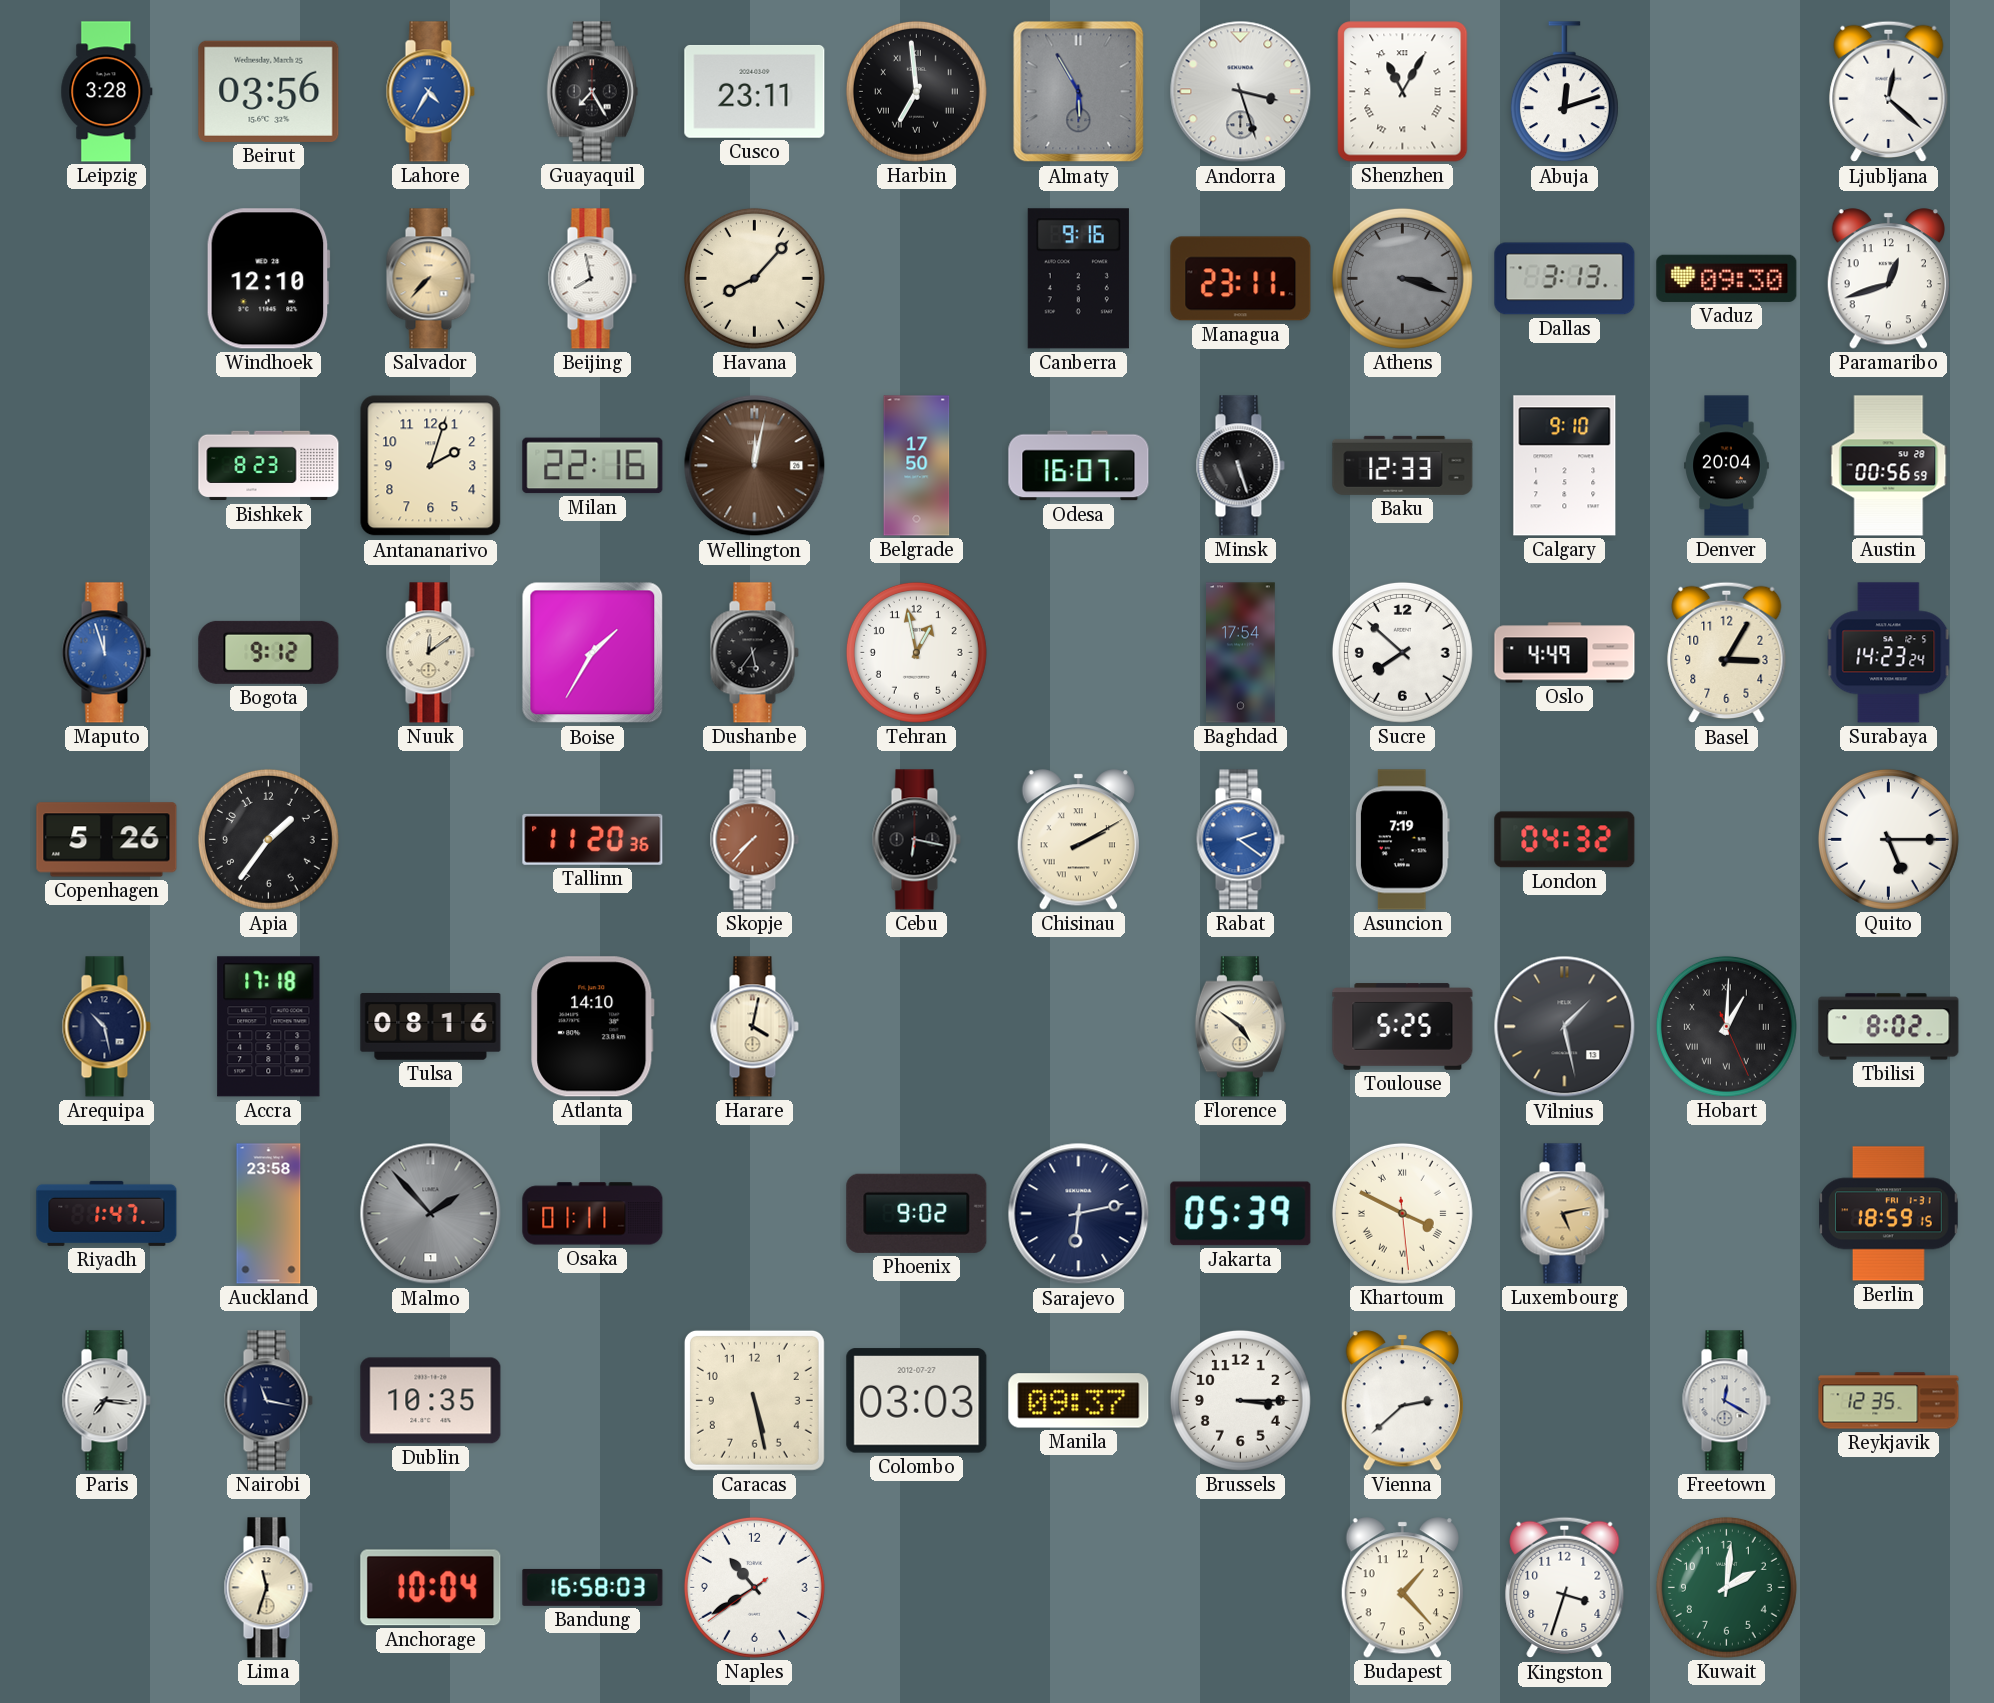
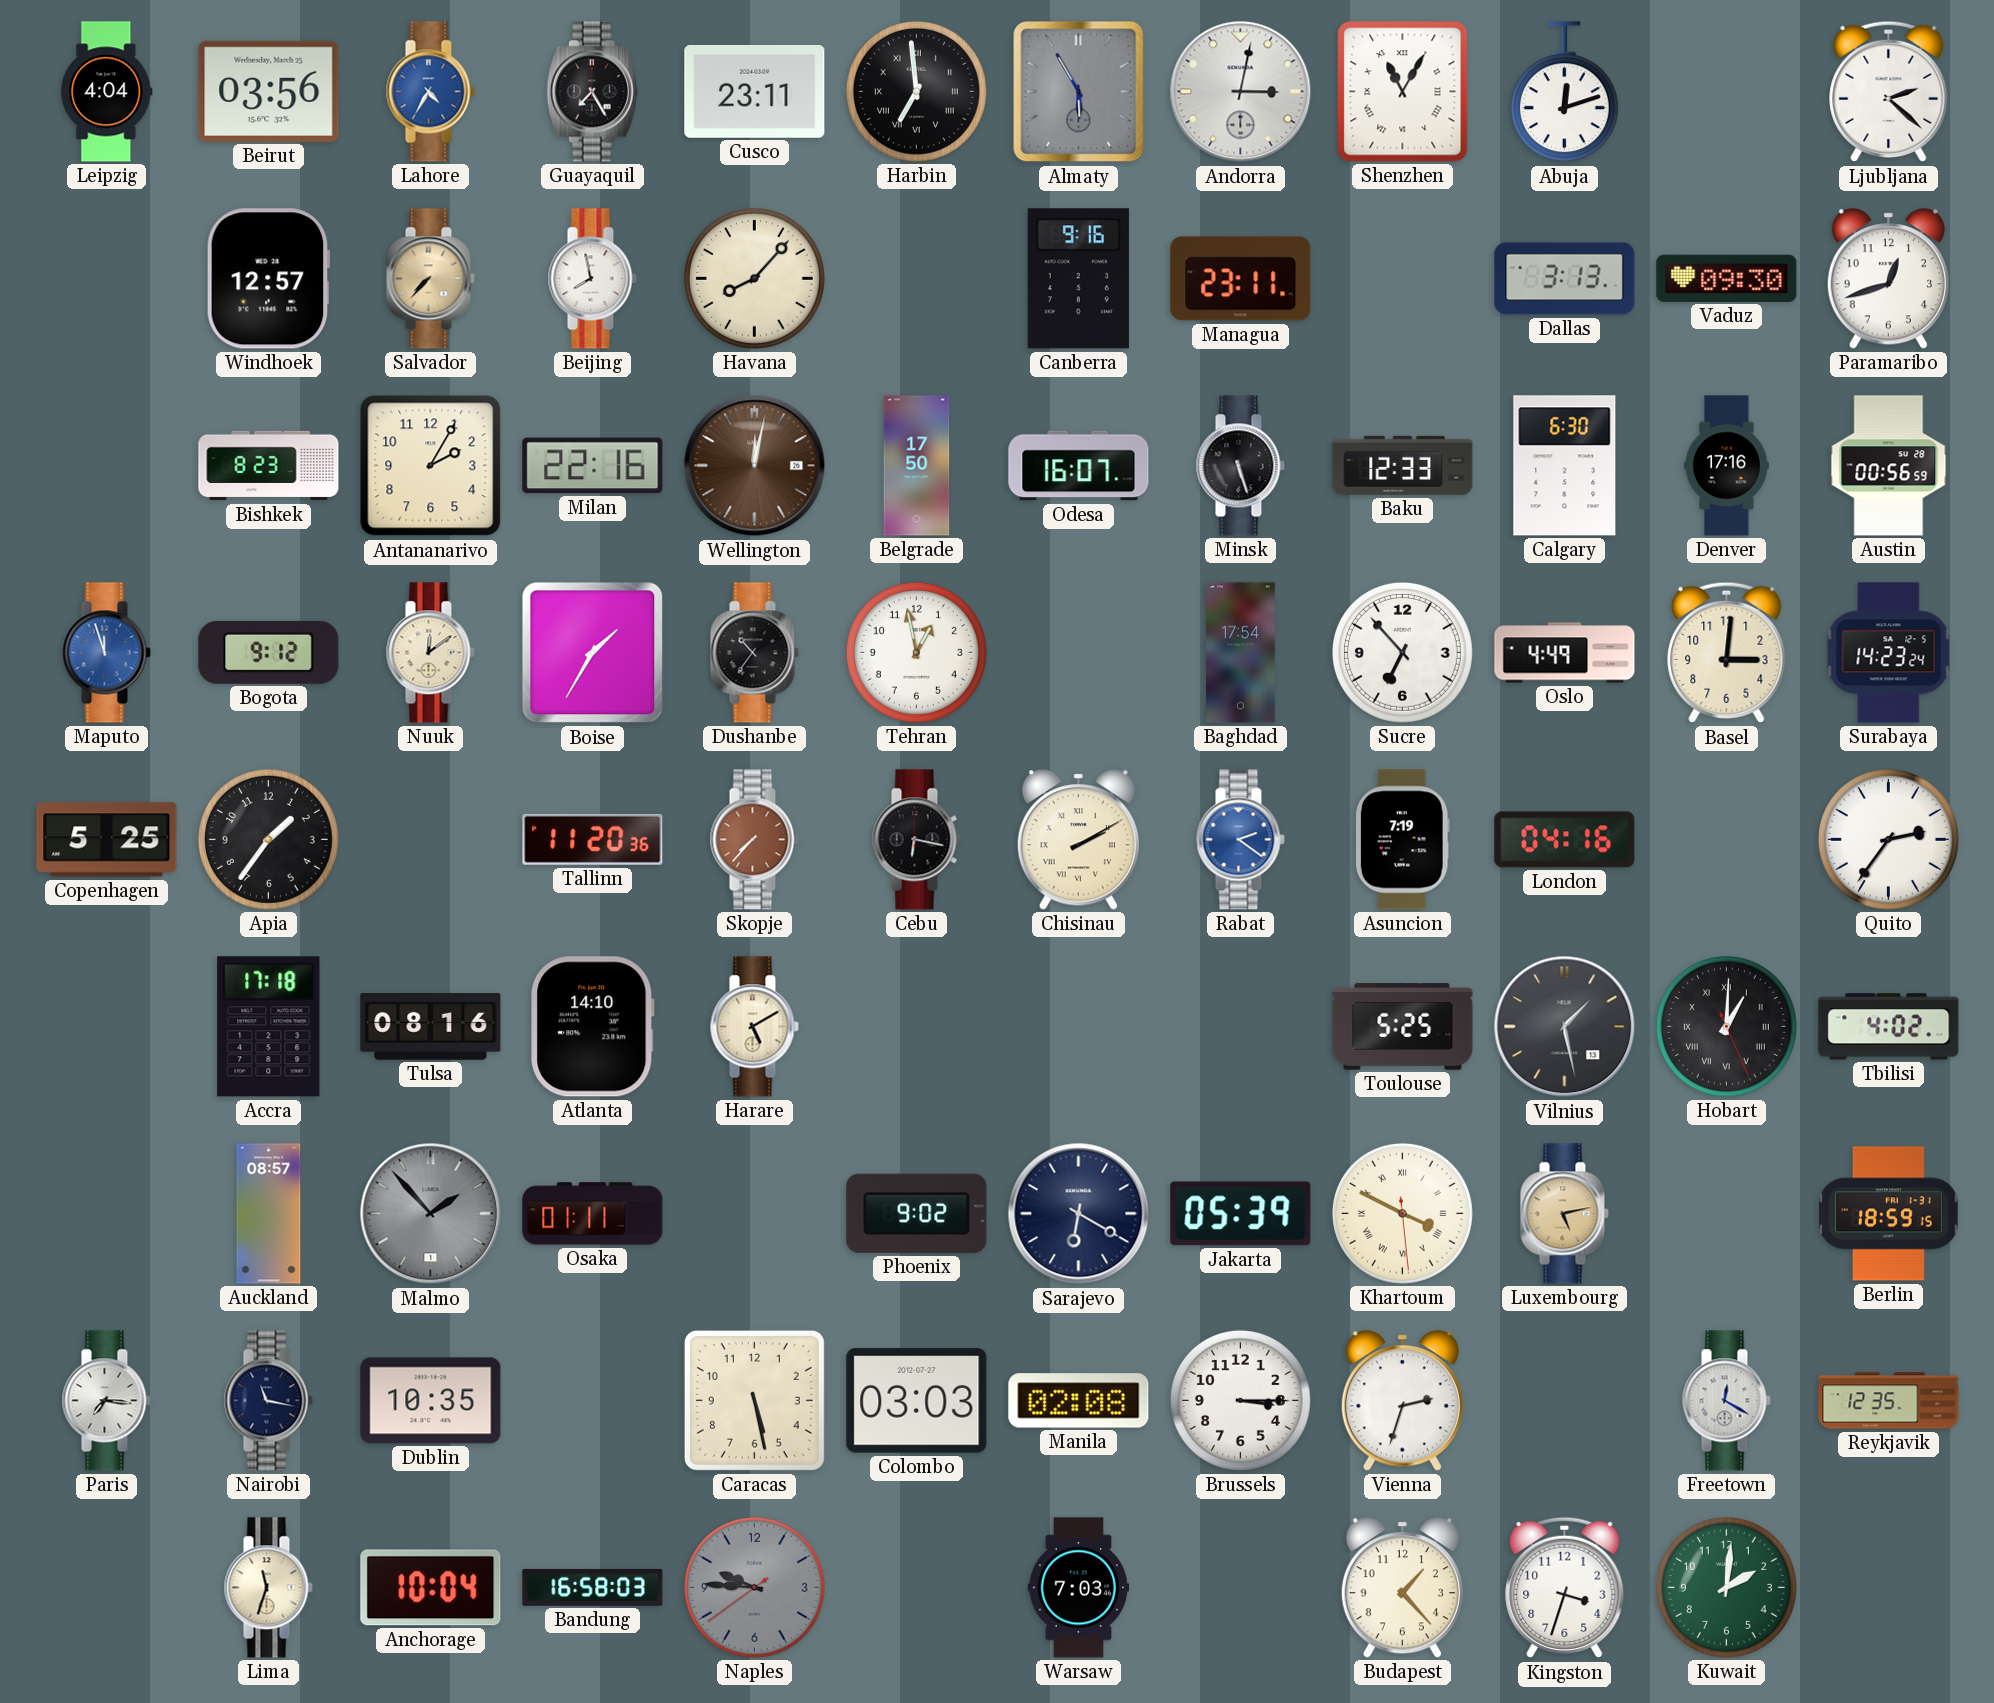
Leipzig: 3:28 -> 4:04 (107, 92)
Andorra: 3:27 -> 3:02 (1241, 92)
Ljubljana: 12:22 -> 2:22 (1889, 92)
Windhoek: 12:10 -> 12:57 (268, 279)
Athens: 3:18 -> none (1402, 278)
Antananarivo: 2:03 -> 2:05 (431, 466)
Calgary: 9:10 -> 6:30 (1565, 466)
Denver: 20:04 -> 17:16 (1727, 466)
Dushanbe: 5:36 -> 10:36 (754, 653)
Sucre: 7:52 -> 6:53 (1402, 652)
Basel: 3:05 -> 3:01 (1727, 653)
Copenhagen: 5:26 -> 5:25 (107, 840)
London: 04:32 -> 04:16 (1565, 840)
Quito: 5:15 -> 2:36 (1888, 839)
Arequipa: 10:28 -> none (106, 1027)
Harare: 4:02 -> 5:10 (754, 1027)
Florence: 4:51 -> none (1240, 1027)
Tbilisi: 8:02 -> 4:02 (1889, 1027)
Riyadh: 1:47 -> none (107, 1213)
Auckland: 23:58 -> 08:57 (269, 1214)
Sarajevo: 6:13 -> 6:20 (1079, 1214)
Manila: 09:37 -> 02:08 (1079, 1401)
Vienna: 2:38 -> 2:33 (1402, 1401)
Naples: 10:39 -> 9:45 (754, 1587)
Naples dial: white -> grey (754, 1587)
Warsaw: none -> 7:03 (1078, 1588)
